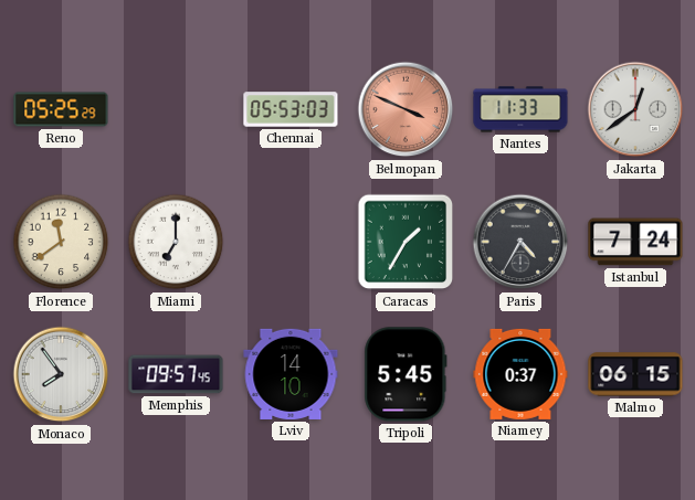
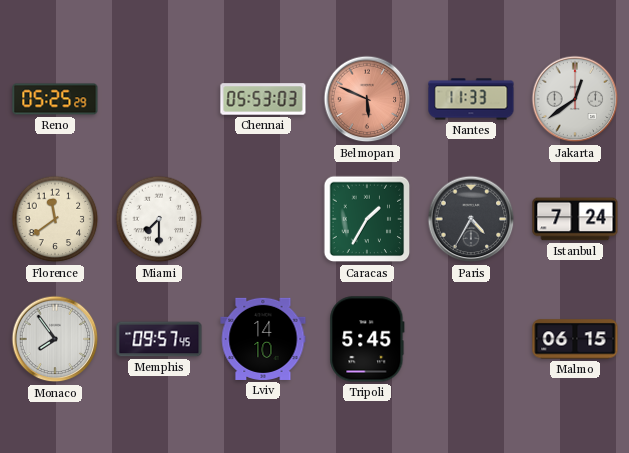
Belmopan: 3:49 -> 5:49 (367, 99)
Miami: 7:00 -> 7:30 (159, 219)
Niamey: 0:37 -> none (520, 374)
